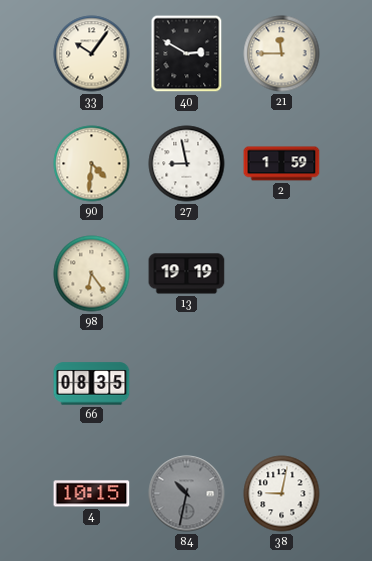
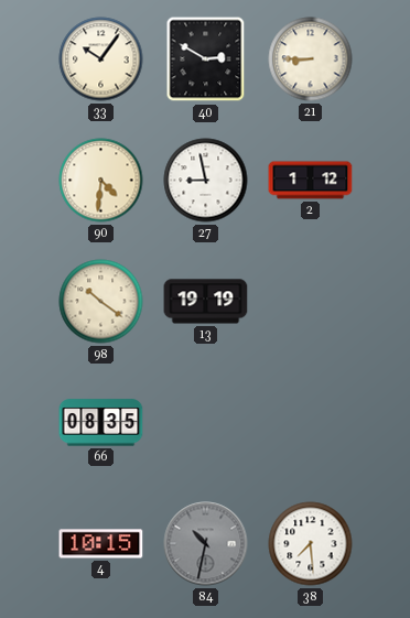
21: 11:45 -> 8:45 (311, 59)
2: 1:59 -> 1:12 (311, 181)
98: 6:24 -> 10:21 (101, 302)
38: 9:02 -> 7:29 (311, 544)
